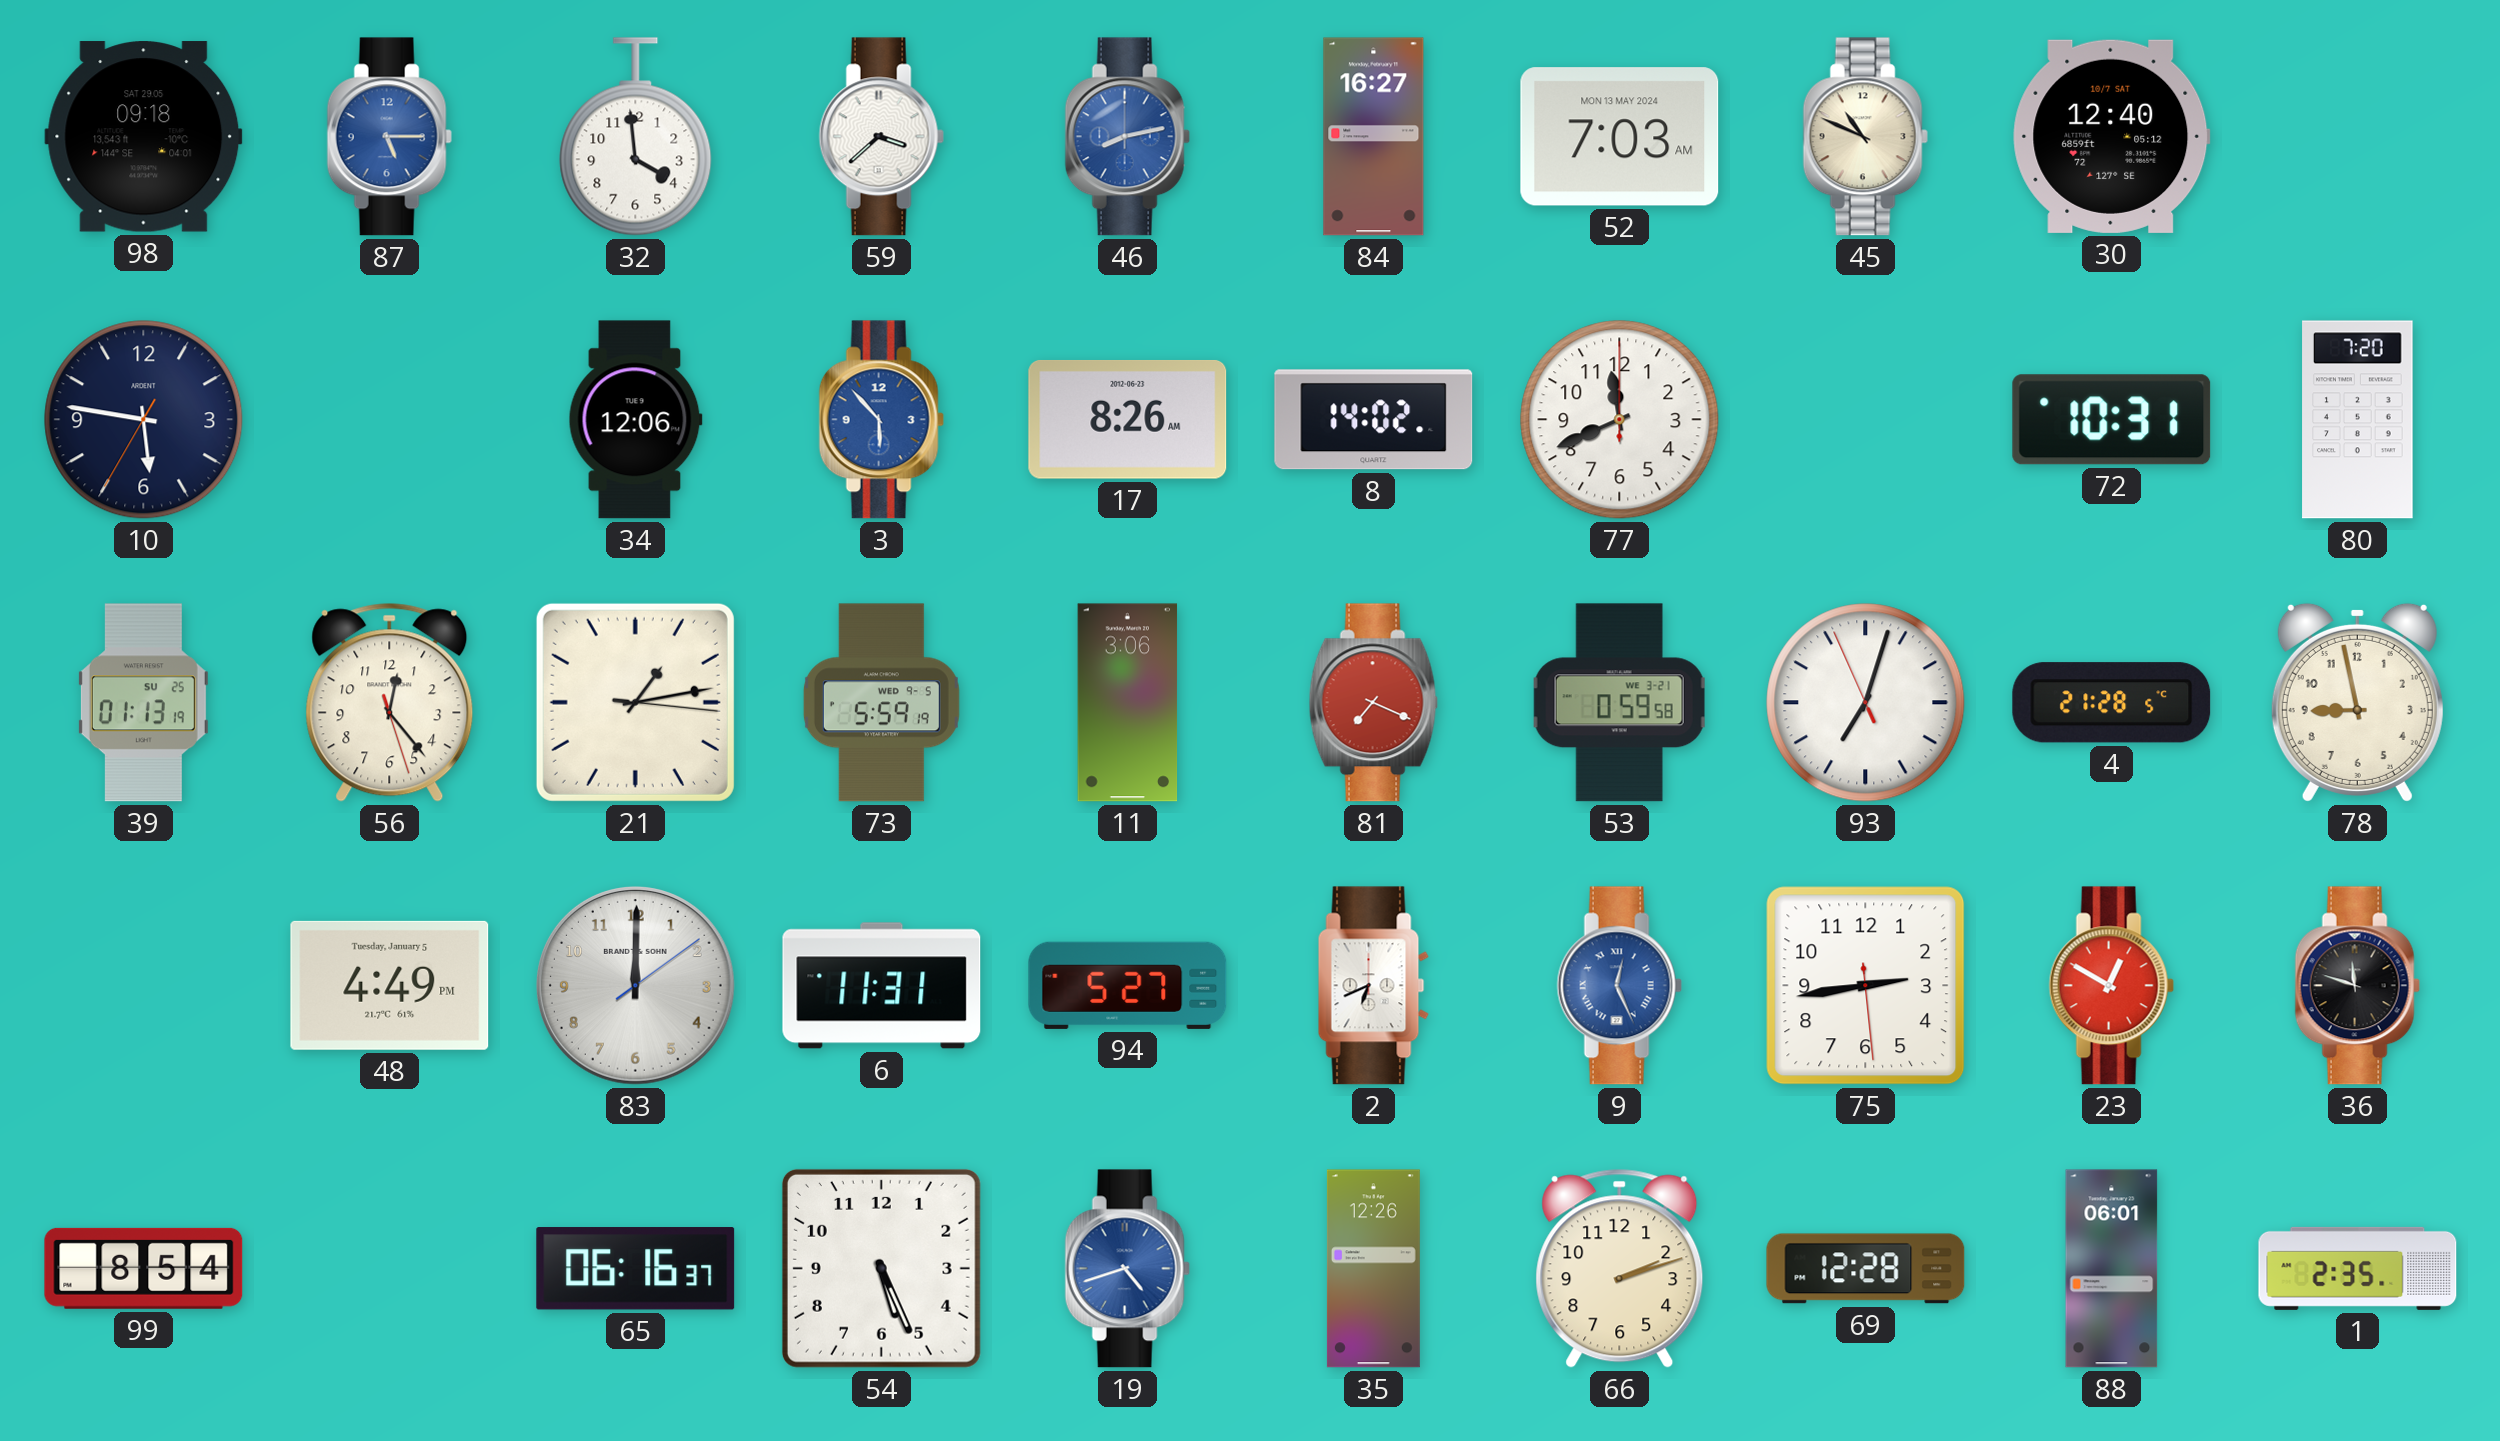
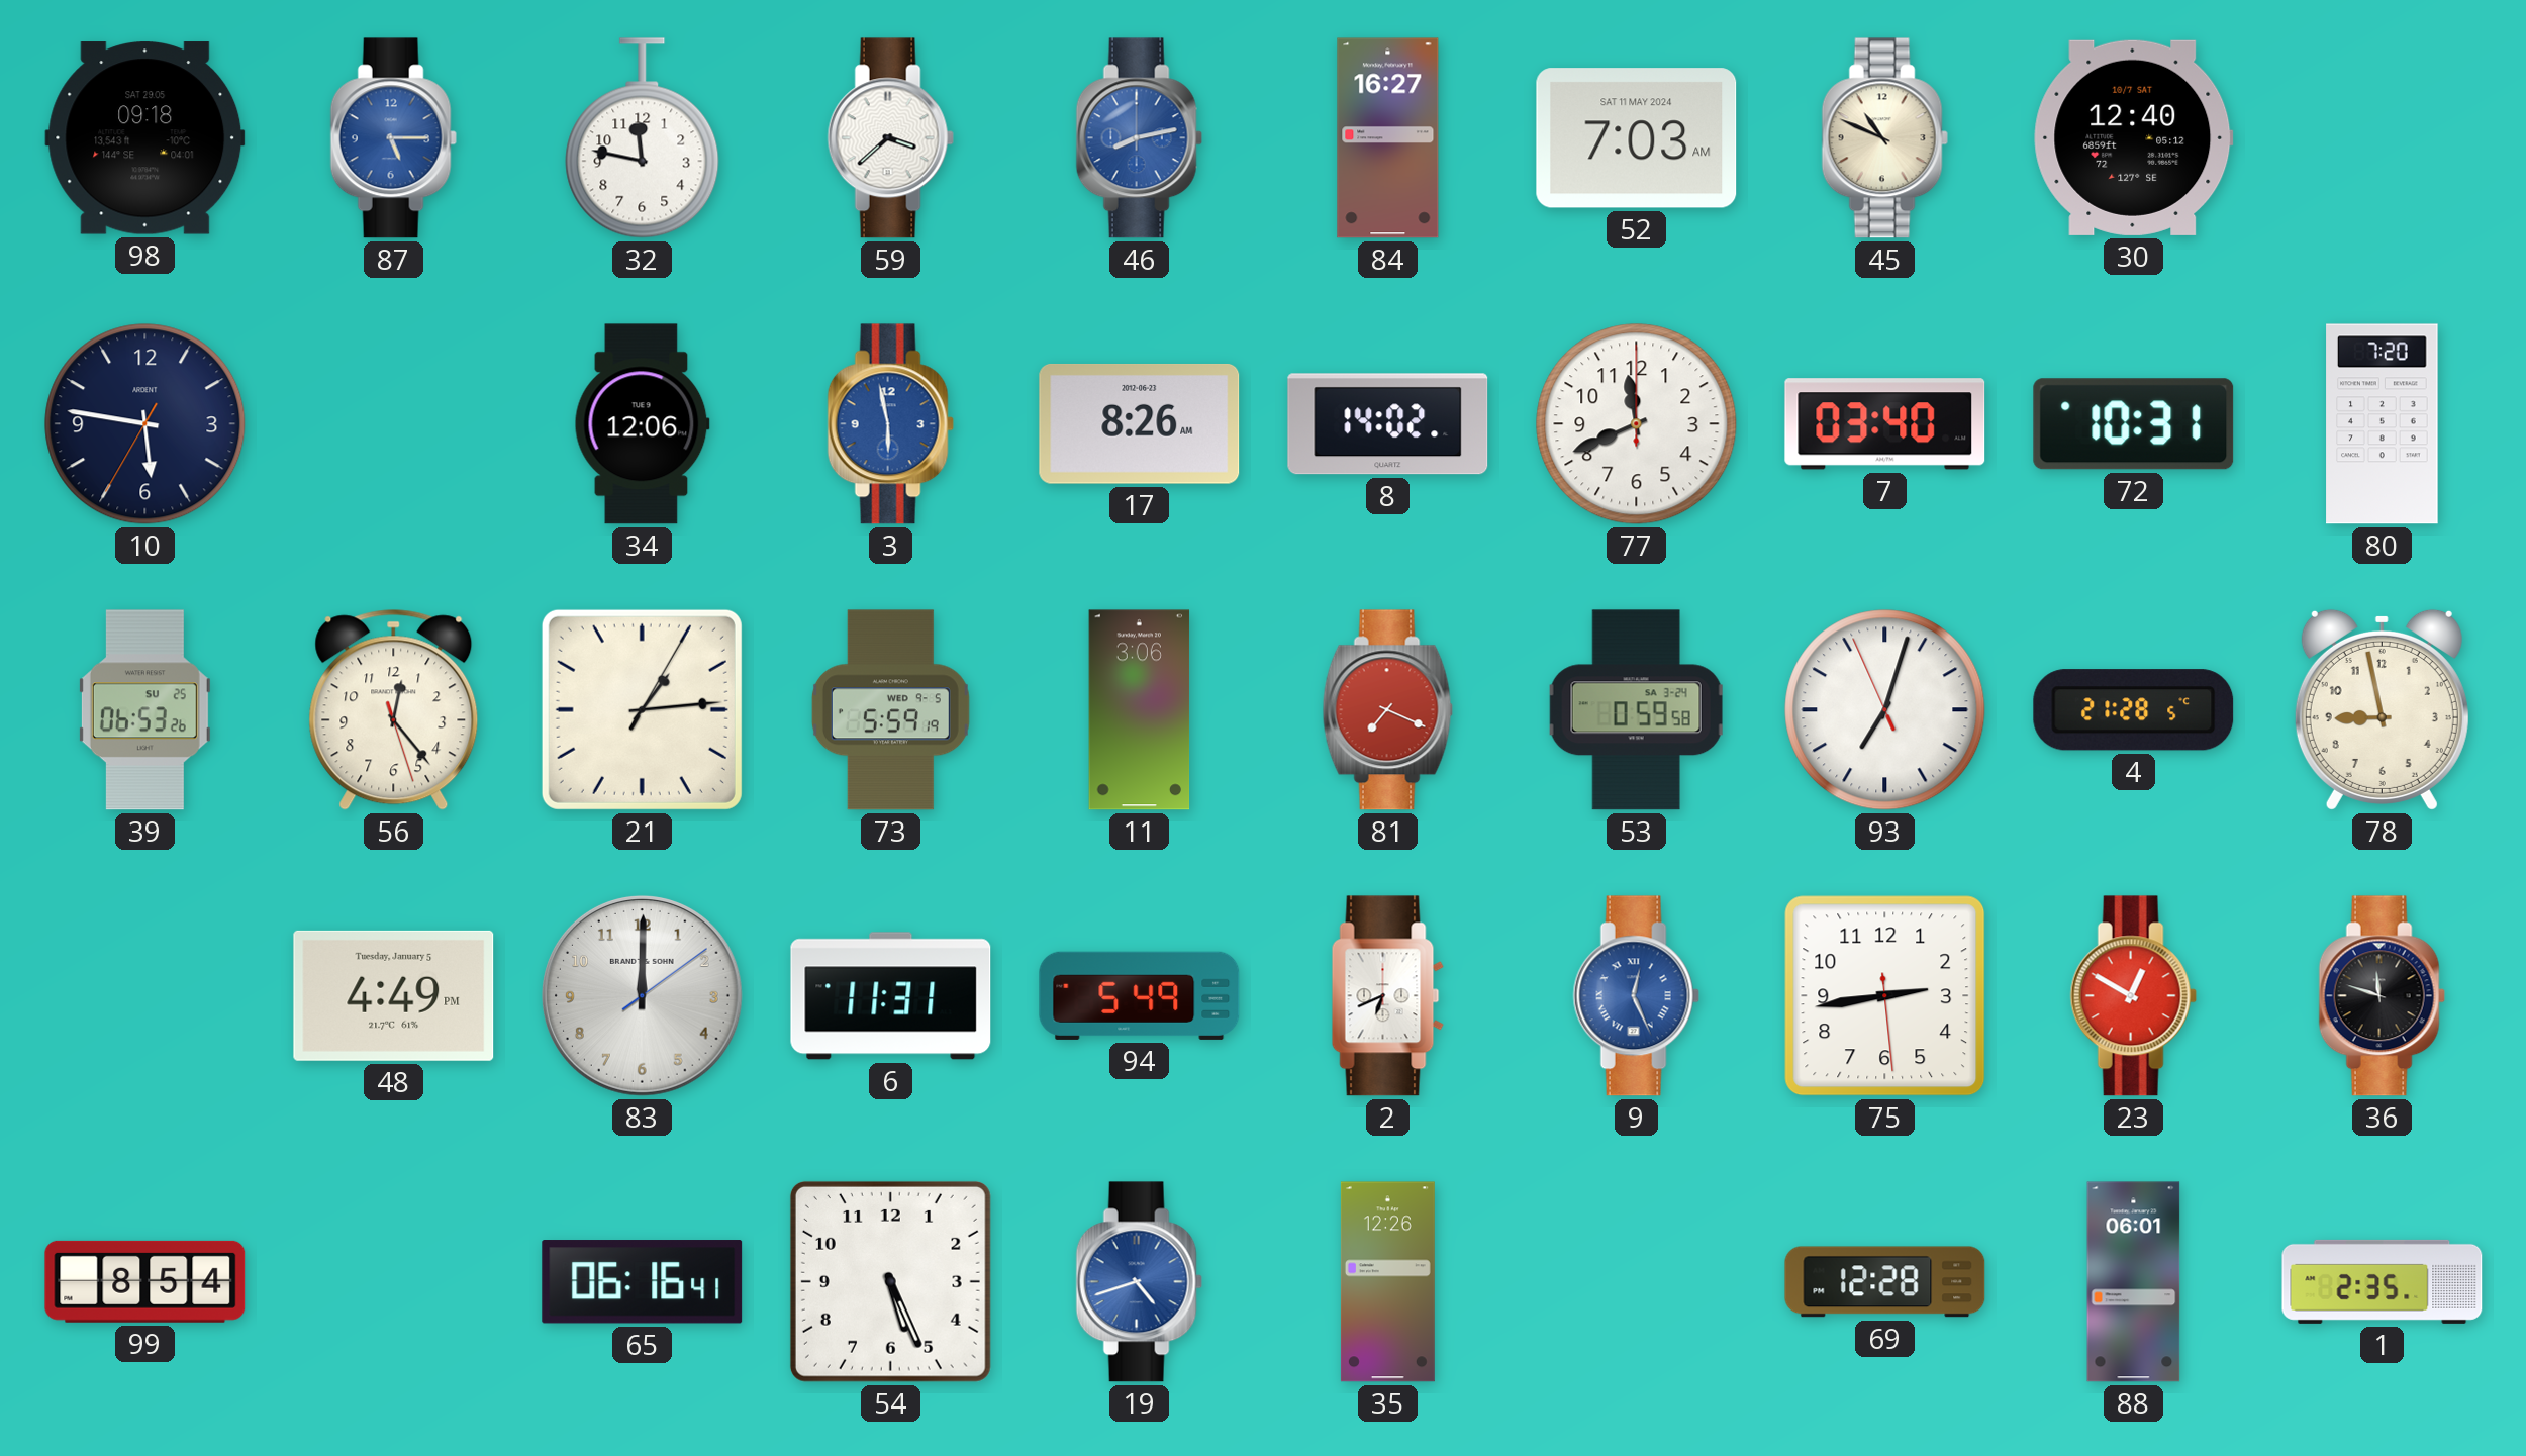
32: 3:59 -> 11:47 (643, 138)
52 date: MON 13 MAY 2024 -> SAT 11 MAY 2024 (1637, 138)
3: 5:53 -> 5:58 (890, 424)
7: none -> 03:40 (1885, 424)
39: 01:13 -> 06:53 (144, 710)
21: 1:13 -> 1:14 (642, 709)
53 date: WE 3-21 -> SA 3-24 (1637, 710)
94: 5:27 -> 5:49 (1140, 995)
65: 06:16:37 -> 06:16:41 (643, 1282)
66: 2:12 -> none (1620, 1268)
